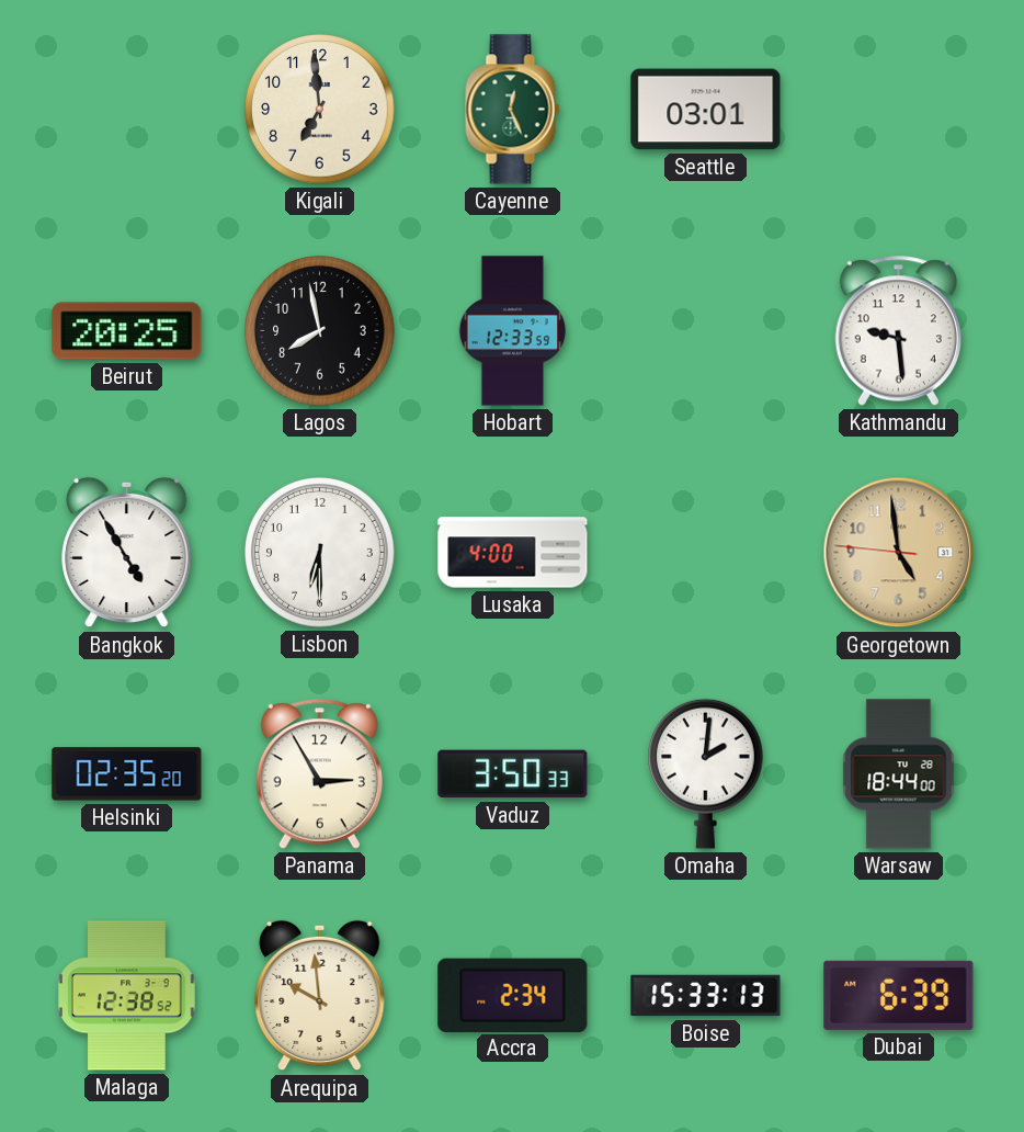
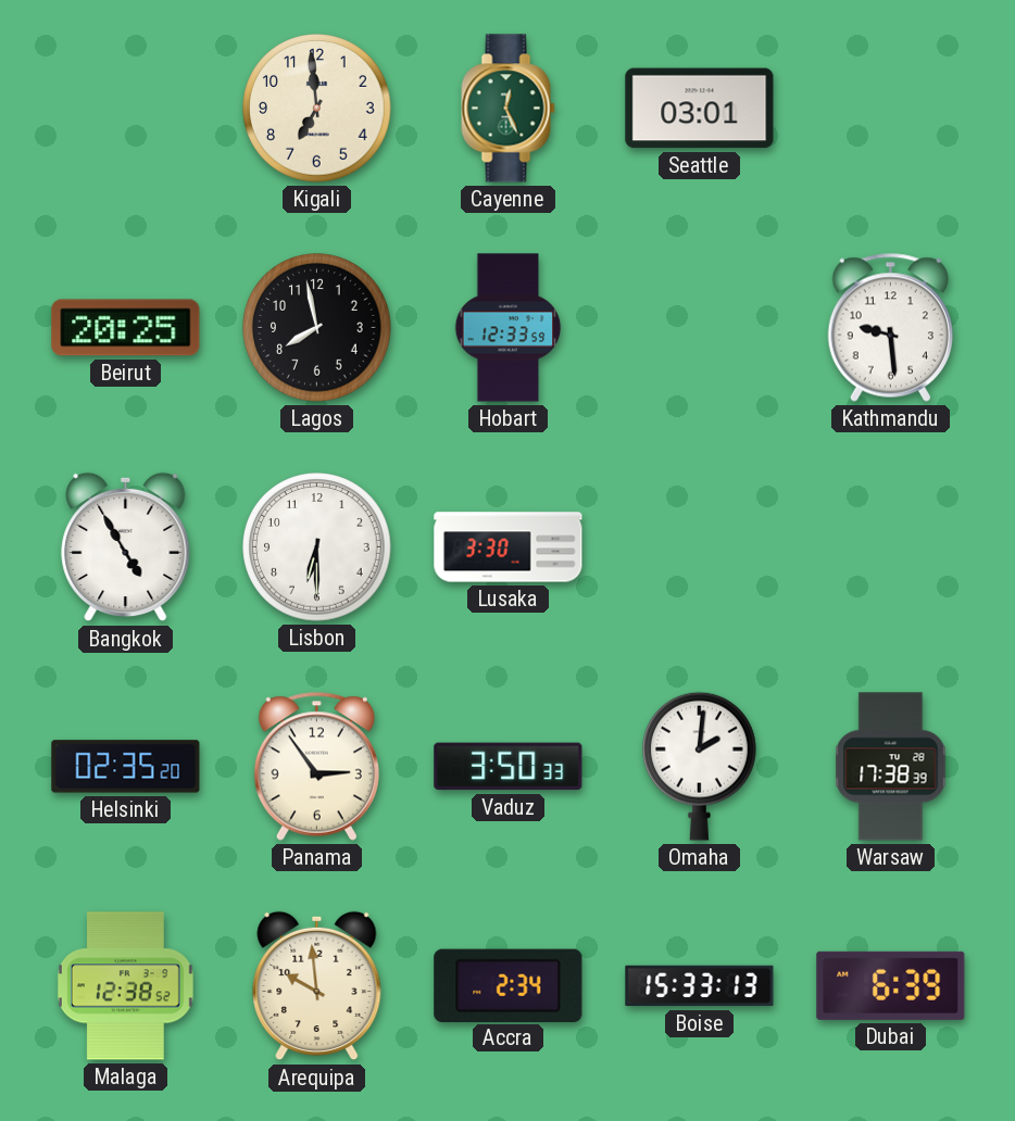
Lusaka: 4:00 -> 3:30 (509, 547)
Georgetown: 4:58 -> none (899, 553)
Panama: 2:55 -> 2:54 (316, 766)
Warsaw: 18:44 -> 17:38 (891, 767)
